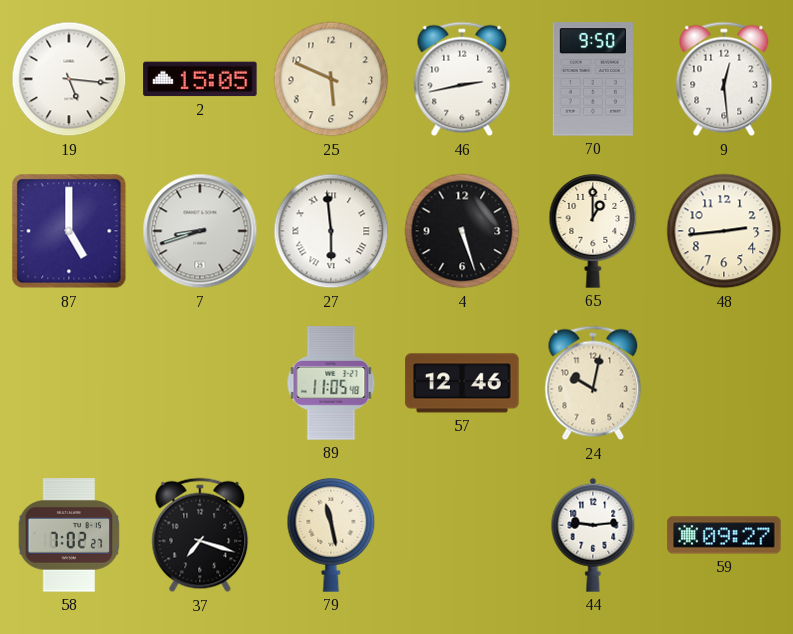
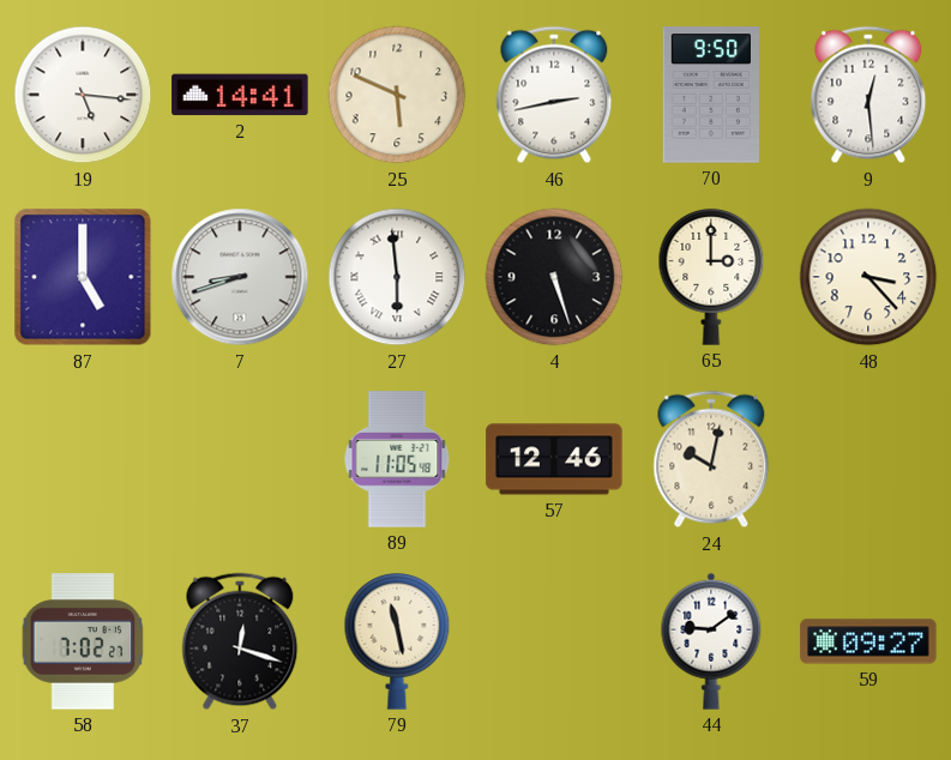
2: 15:05 -> 14:41 (240, 95)
65: 1:00 -> 3:00 (711, 277)
48: 2:44 -> 3:23 (868, 277)
37: 7:18 -> 12:18 (240, 641)
44: 9:14 -> 9:09 (711, 641)
